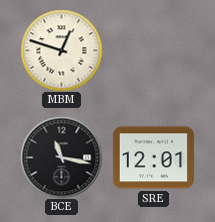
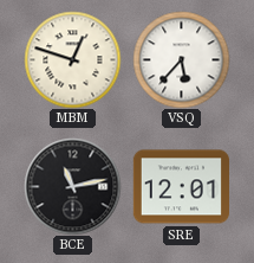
VSQ: none -> 5:37 (181, 59)
BCE: 11:17 -> 11:13 (72, 186)
